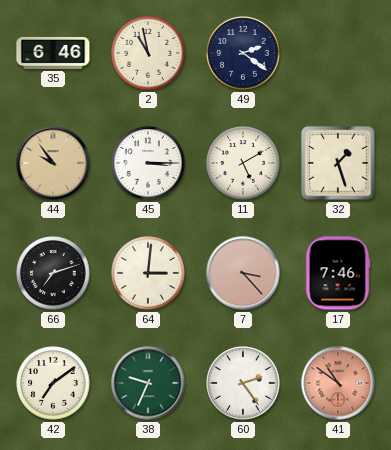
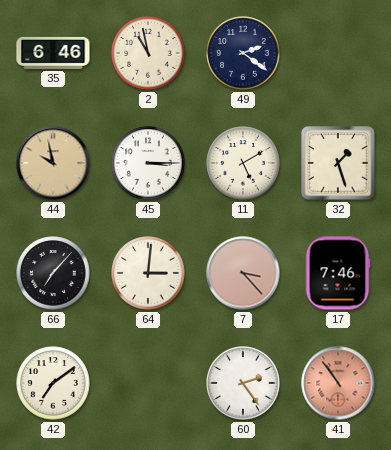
44: 9:54 -> 9:58 (53, 163)
66: 7:12 -> 7:07 (53, 273)
38: 9:34 -> none (148, 383)
41: 10:51 -> 10:54 (338, 383)
